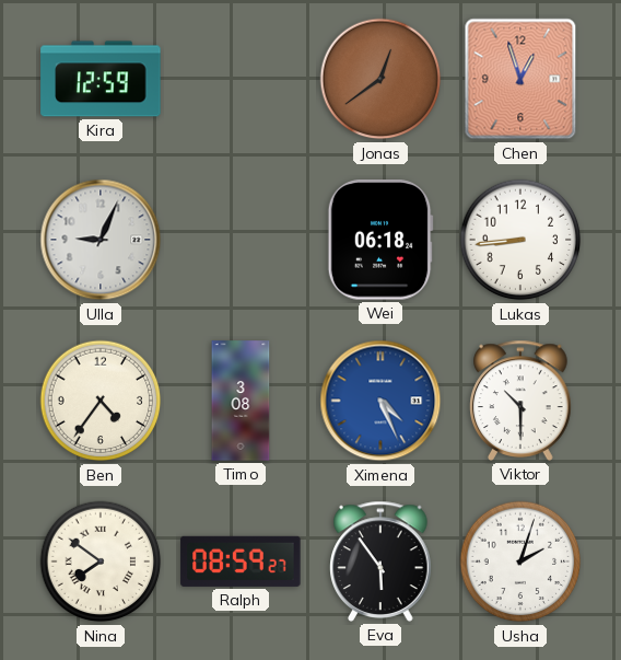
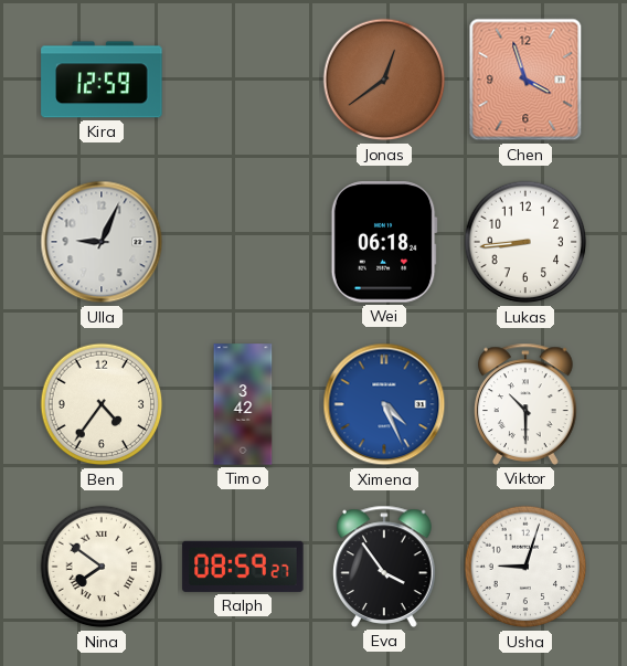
Chen: 12:57 -> 3:57 (525, 80)
Timo: 3:08 -> 3:42 (243, 404)
Eva: 5:54 -> 3:54 (384, 567)
Usha: 2:03 -> 9:03 (525, 567)
